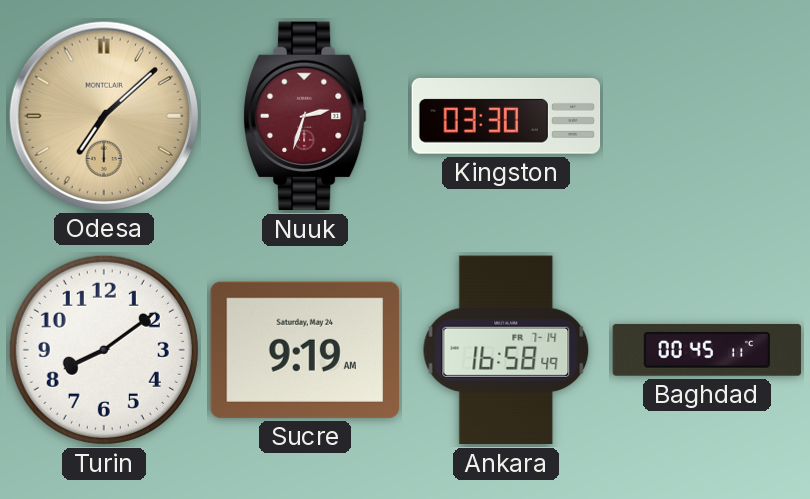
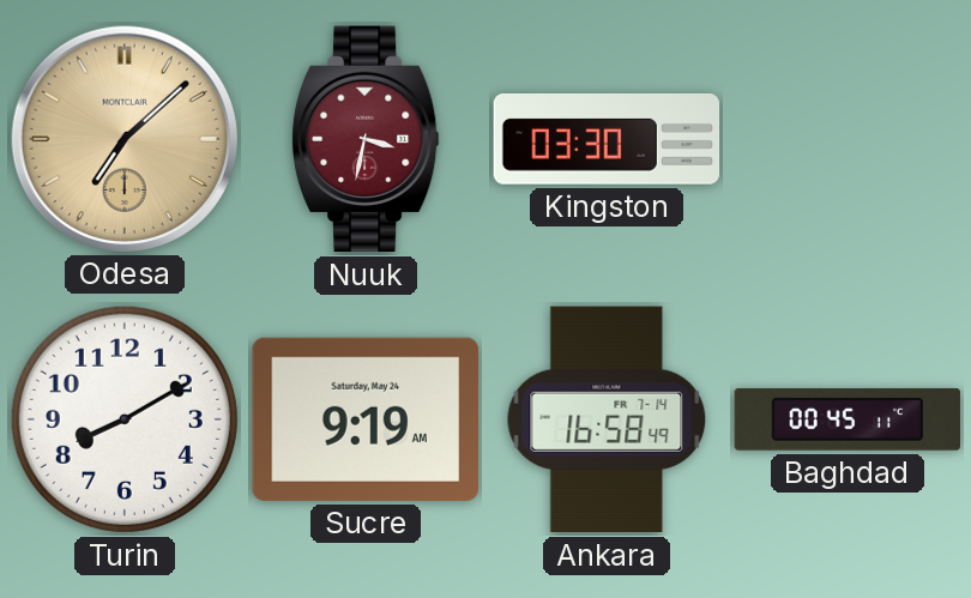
Nuuk: 2:33 -> 3:32 (366, 139)
Turin: 8:09 -> 8:10 (125, 419)
